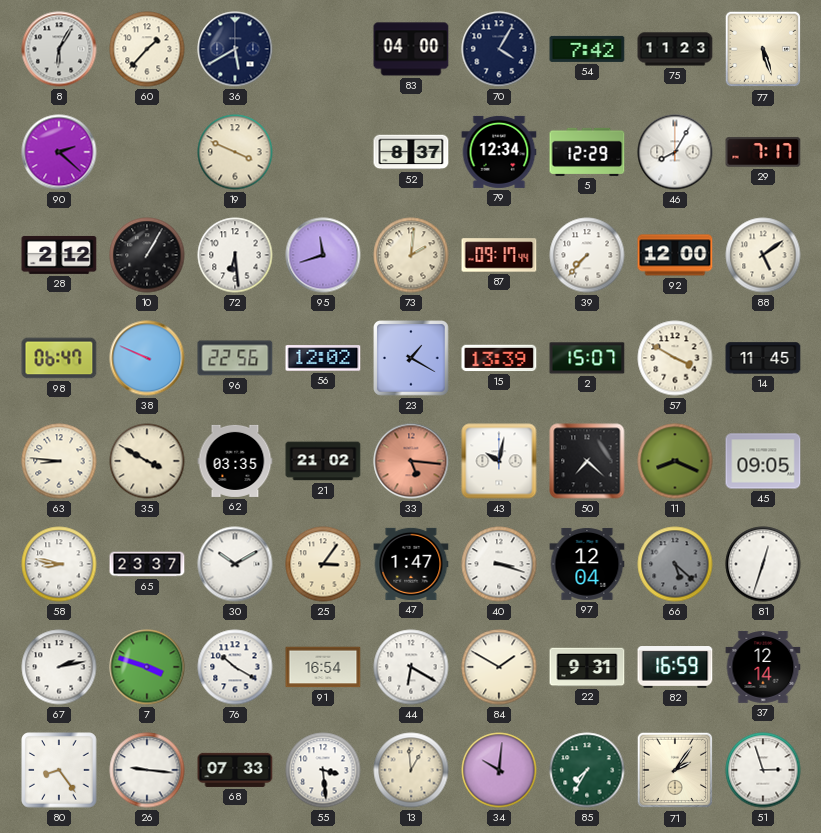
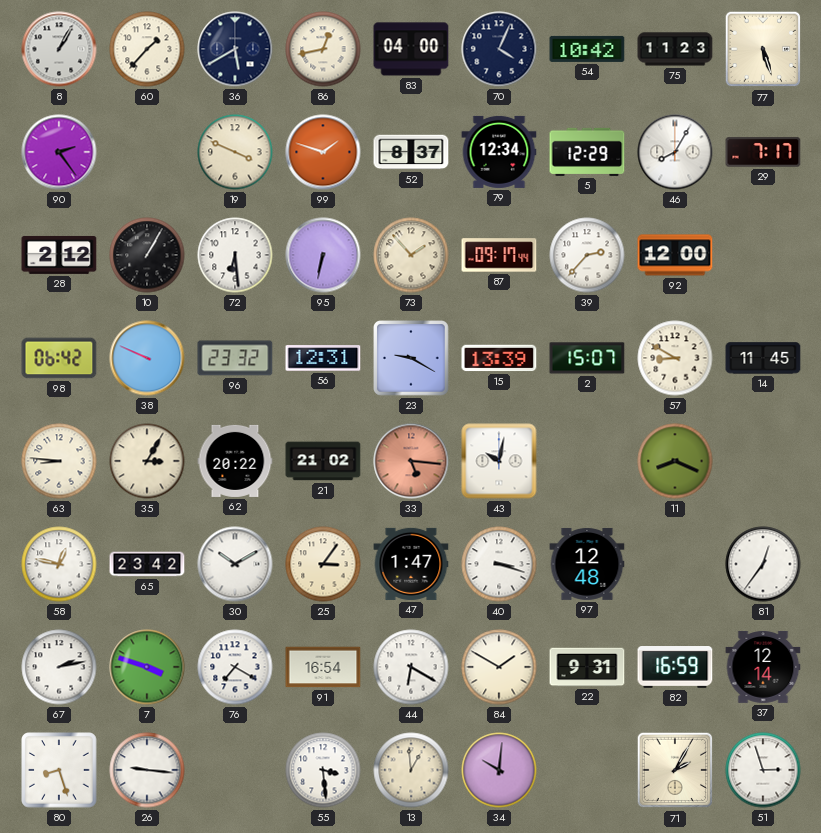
8: 6:05 -> 1:05 (59, 49)
86: none -> 12:43 (323, 49)
70: 4:05 -> 4:04 (499, 49)
54: 7:42 -> 10:42 (587, 49)
90: 2:22 -> 2:24 (59, 152)
99: none -> 1:48 (323, 152)
95: 11:42 -> 6:32 (323, 255)
73: 2:01 -> 1:53 (411, 255)
39: 7:37 -> 2:37 (587, 255)
88: 5:09 -> none (763, 255)
98: 06:47 -> 06:42 (59, 358)
96: 22:56 -> 23:32 (235, 358)
56: 12:02 -> 12:31 (323, 358)
23: 1:20 -> 9:20 (411, 358)
57: 3:50 -> 8:50 (675, 358)
35: 3:50 -> 3:05 (147, 461)
62: 03:35 -> 20:22 (235, 461)
50: 7:22 -> none (587, 461)
45: 09:05 -> none (763, 461)
58: 8:47 -> 12:47 (59, 564)
65: 23:37 -> 23:42 (147, 564)
97: 12:04 -> 12:48 (587, 564)
66: 5:22 -> none (675, 564)
81: 12:33 -> 12:36 (763, 564)
76: 10:20 -> 7:20 (235, 667)
80: 8:24 -> 8:27 (59, 770)
68: 07:33 -> none (235, 770)
85: 7:35 -> none (587, 770)
71: 2:06 -> 2:05 (675, 770)
